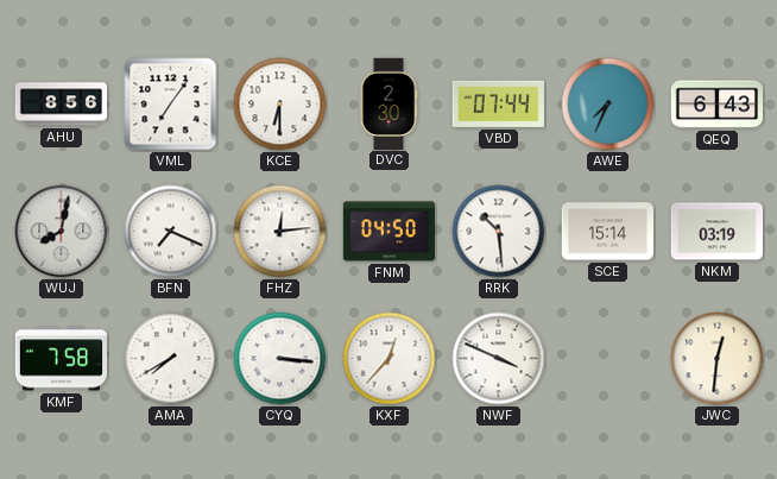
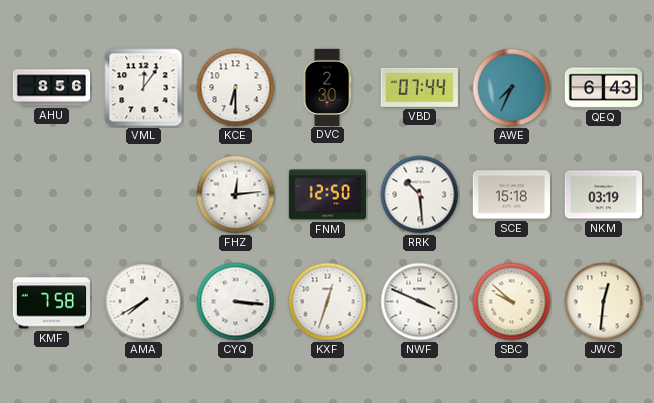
VML: 7:06 -> 12:06 (144, 88)
WUJ: 8:02 -> none (62, 232)
BFN: 7:19 -> none (171, 232)
FNM: 04:50 -> 12:50 (327, 195)
SCE: 15:14 -> 15:18 (511, 195)
KXF: 12:37 -> 12:33 (328, 302)
SBC: none -> 9:52 (512, 302)
